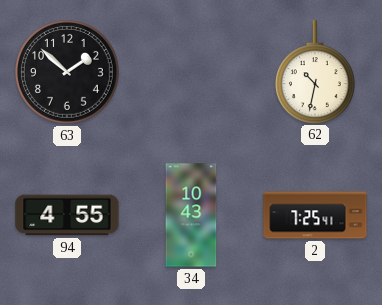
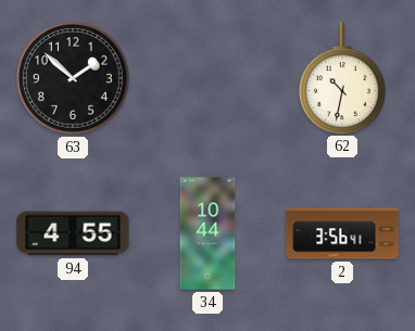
34: 10:43 -> 10:44 (207, 233)
2: 7:25 -> 3:56 (342, 233)
